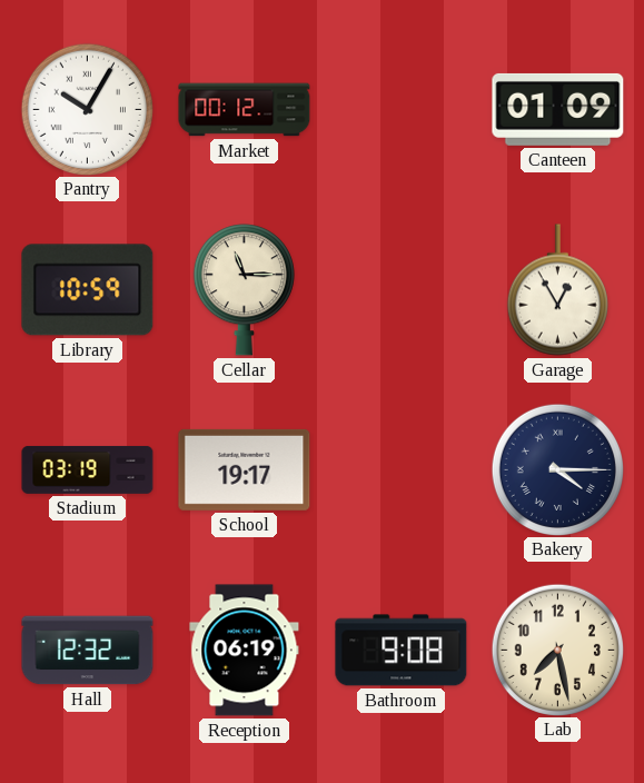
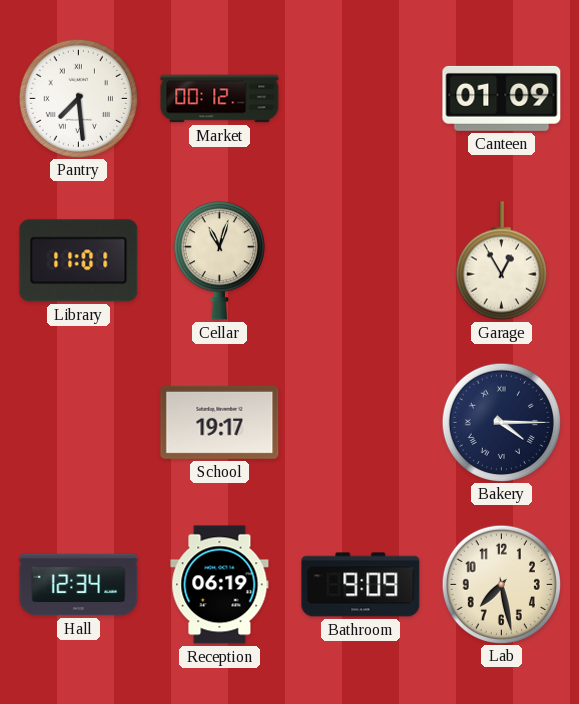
Pantry: 10:05 -> 7:29 (78, 98)
Library: 10:59 -> 11:01 (79, 261)
Cellar: 11:15 -> 11:03 (219, 261)
Stadium: 03:19 -> none (88, 470)
Hall: 12:32 -> 12:34 (79, 585)
Bathroom: 9:08 -> 9:09 (361, 585)
